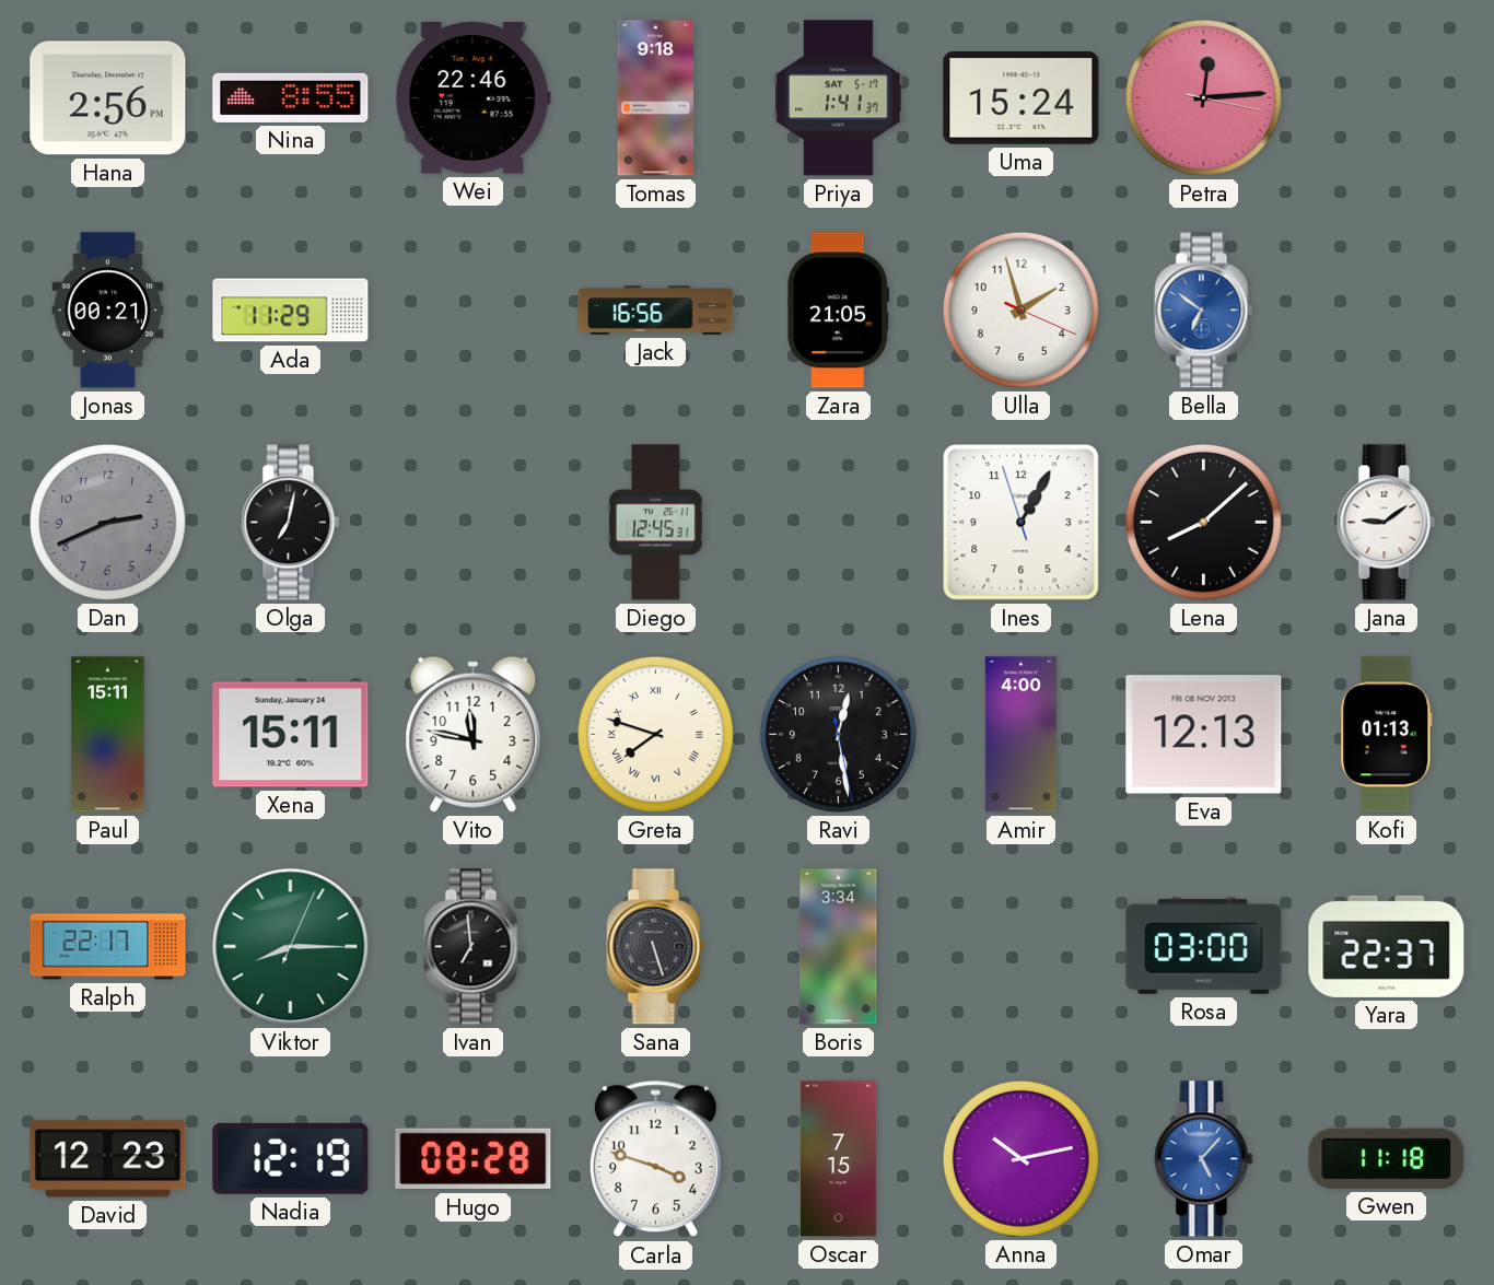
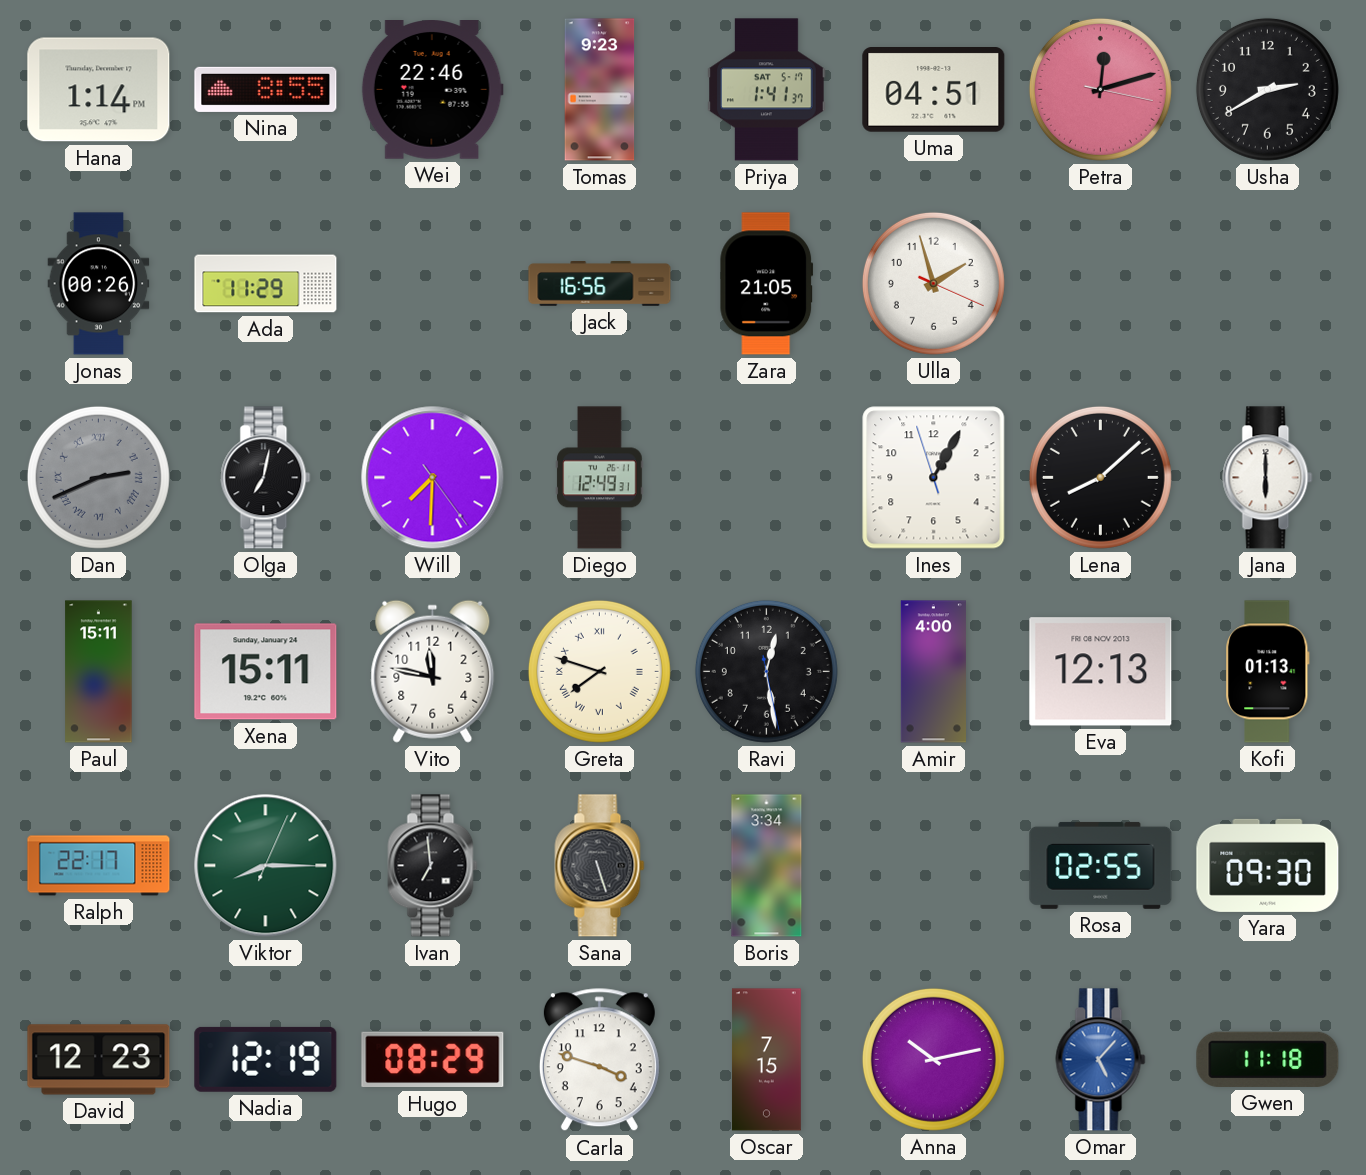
Hana: 2:56 -> 1:14 (99, 90)
Tomas: 9:18 -> 9:23 (600, 90)
Uma: 15:24 -> 04:51 (934, 90)
Petra: 12:14 -> 12:12 (1100, 89)
Usha: none -> 2:40 (1267, 89)
Jonas: 00:21 -> 00:26 (99, 284)
Bella: 6:51 -> none (1204, 311)
Dan numerals: Arabic -> Roman (98, 477)
Will: none -> 7:30 (433, 478)
Diego: 12:45 -> 12:49 (600, 478)
Jana: 9:09 -> 6:00 (1268, 478)
Rosa: 03:00 -> 02:55 (1101, 865)
Yara: 22:37 -> 09:30 (1268, 865)
Hugo: 08:28 -> 08:29 (433, 1060)
